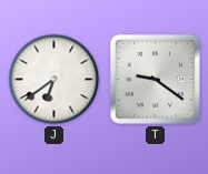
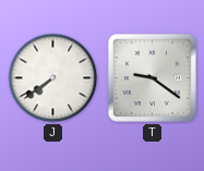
J: 6:39 -> 7:39 (53, 78)
